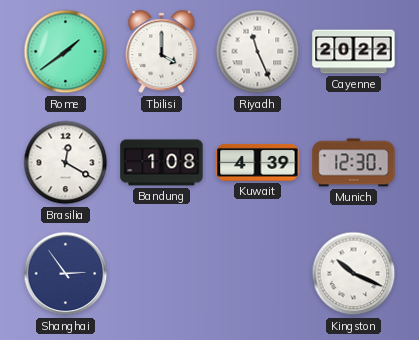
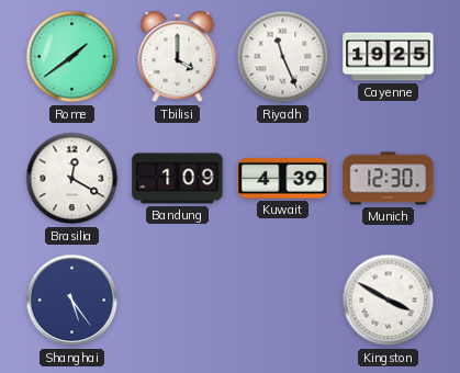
Cayenne: 20:22 -> 19:25 (389, 57)
Bandung: 1:08 -> 1:09 (178, 179)
Shanghai: 2:54 -> 5:24 (72, 301)
Kingston: 10:19 -> 3:50 (389, 301)
